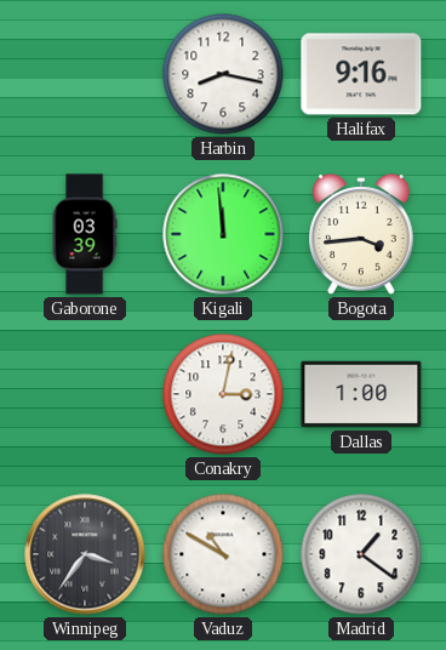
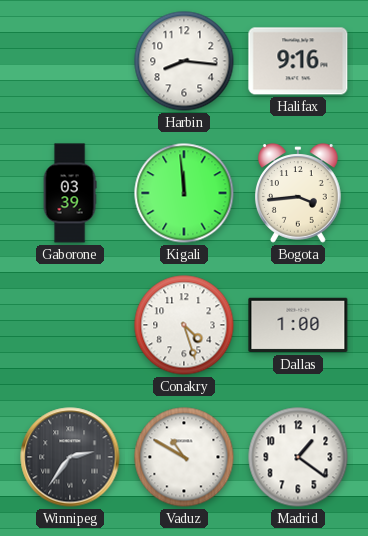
Harbin: 8:17 -> 8:16 (184, 61)
Conakry: 3:02 -> 4:27 (184, 325)
Winnipeg: 3:36 -> 2:36 (70, 457)
